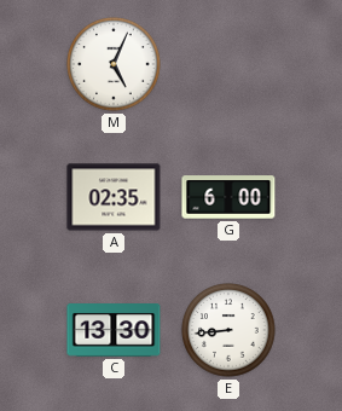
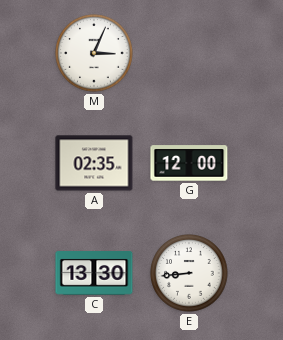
M: 5:04 -> 3:04 (94, 53)
G: 6:00 -> 12:00 (189, 163)
